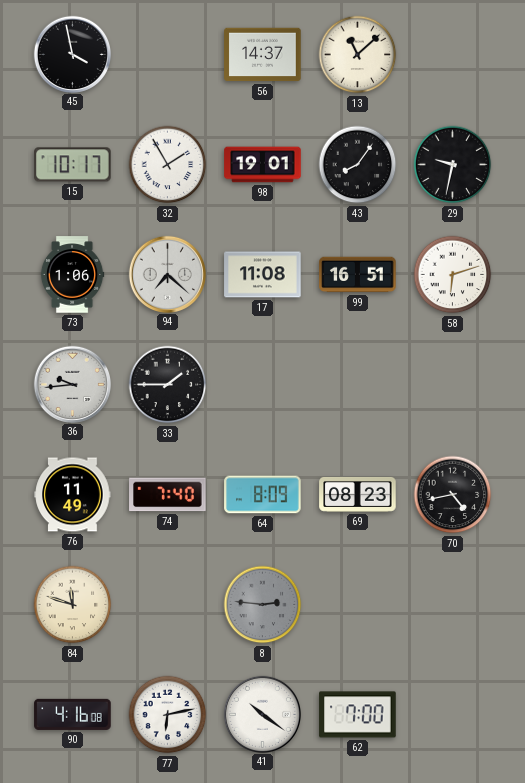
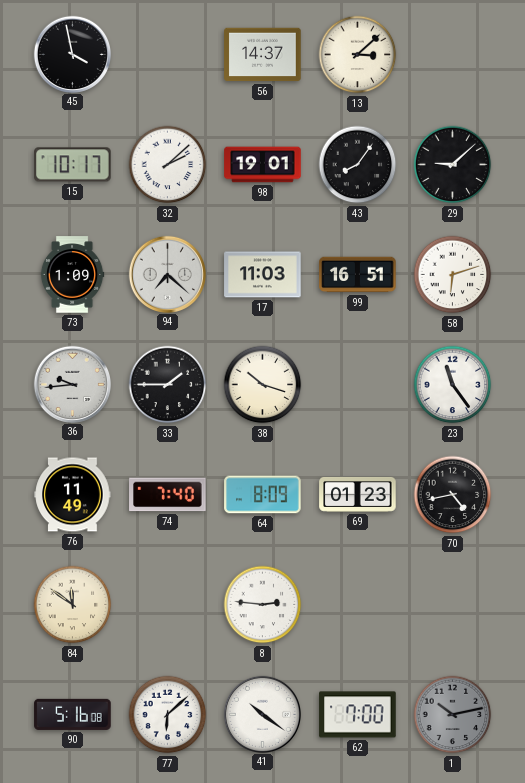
13: 11:08 -> 3:08 (358, 55)
32: 1:55 -> 2:08 (168, 165)
29: 9:32 -> 9:08 (453, 165)
73: 1:06 -> 1:09 (72, 275)
17: 11:08 -> 11:03 (263, 275)
38: none -> 10:18 (263, 385)
23: none -> 11:24 (453, 385)
69: 08:23 -> 01:23 (358, 494)
84: 11:48 -> 11:51 (73, 605)
8 dial: grey -> white (263, 605)
90: 4:16 -> 5:16 (73, 714)
77: 6:13 -> 6:08 (168, 715)
1: none -> 10:13 (453, 715)
